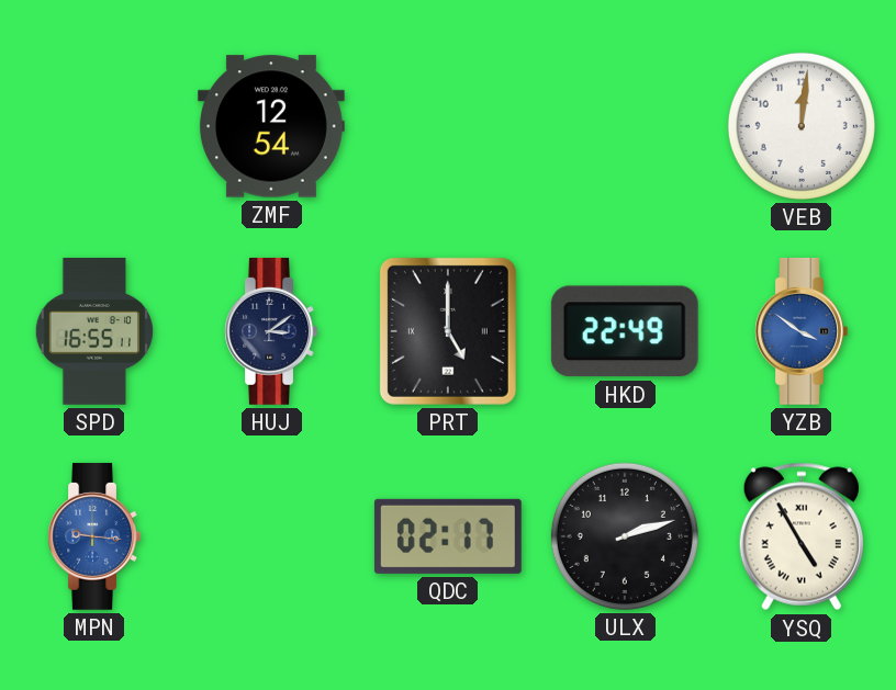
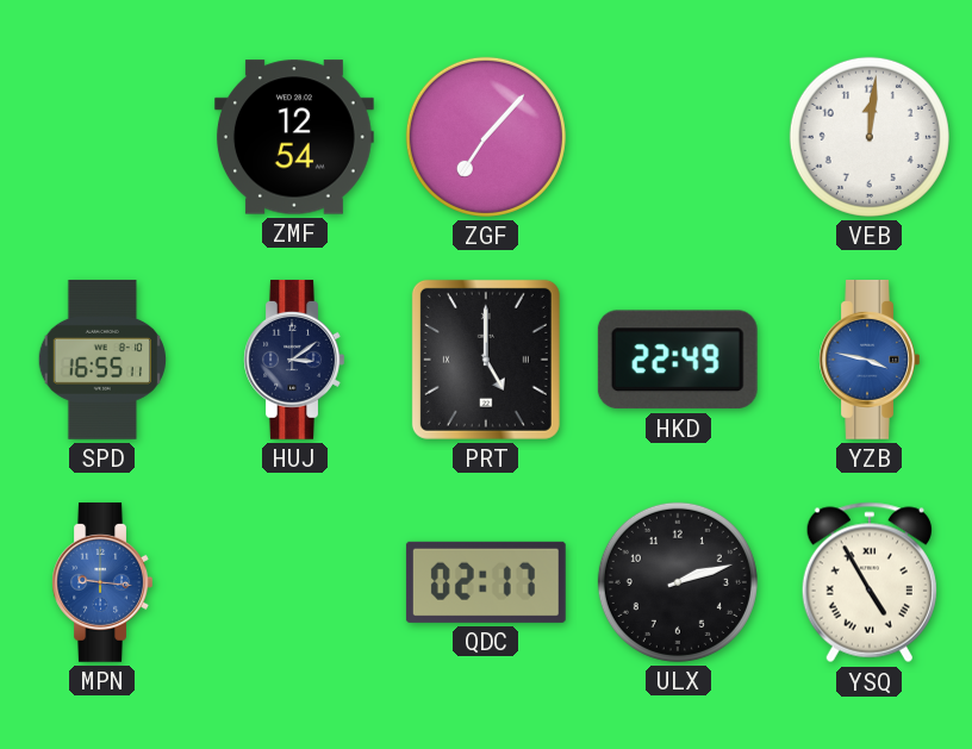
ZGF: none -> 7:07 (486, 137)
YZB: 3:51 -> 3:47 (870, 360)
